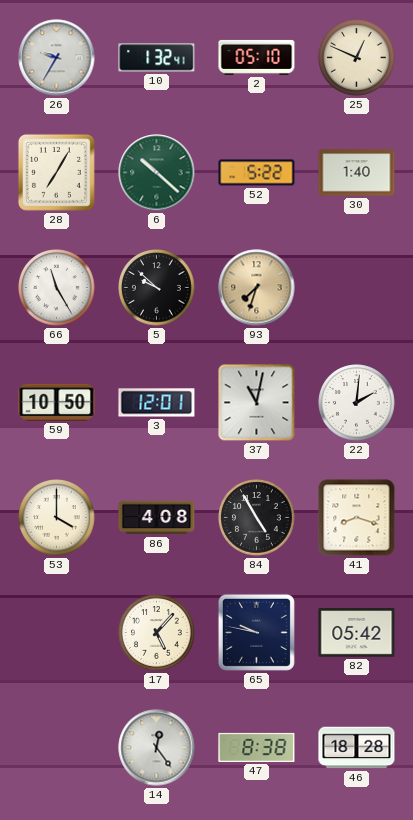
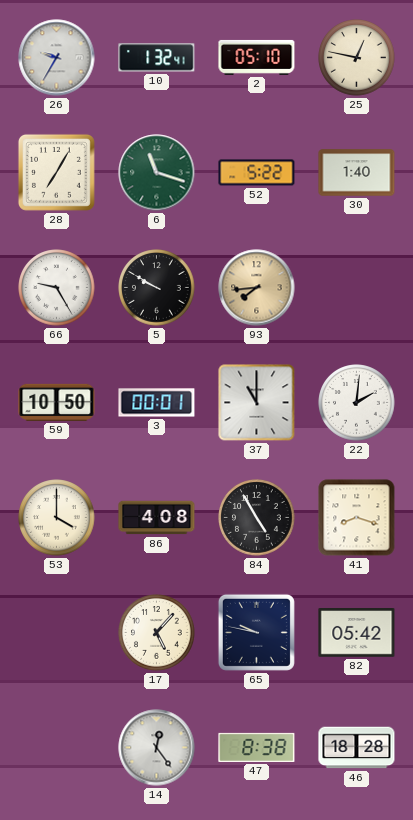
25: 12:49 -> 12:47 (357, 58)
6: 10:22 -> 11:18 (157, 173)
66: 11:25 -> 9:25 (57, 288)
5: 9:52 -> 9:50 (157, 288)
93: 7:33 -> 7:44 (257, 288)
3: 12:01 -> 00:01 (157, 403)
37: 11:02 -> 11:00 (257, 403)
